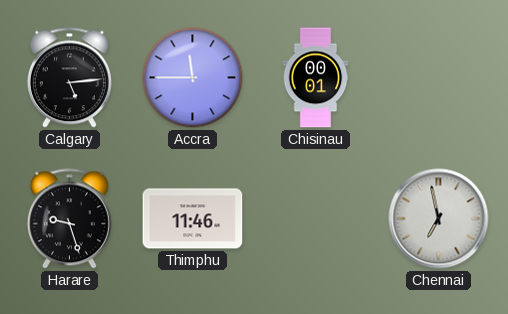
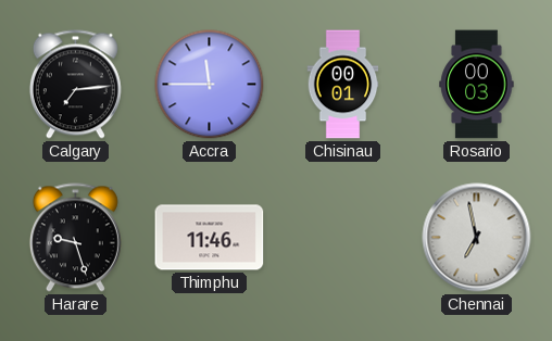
Calgary: 5:14 -> 7:14 (75, 85)
Rosario: none -> 00:03 (477, 85)
